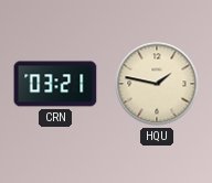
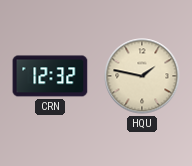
CRN: 03:21 -> 12:32 (50, 76)
